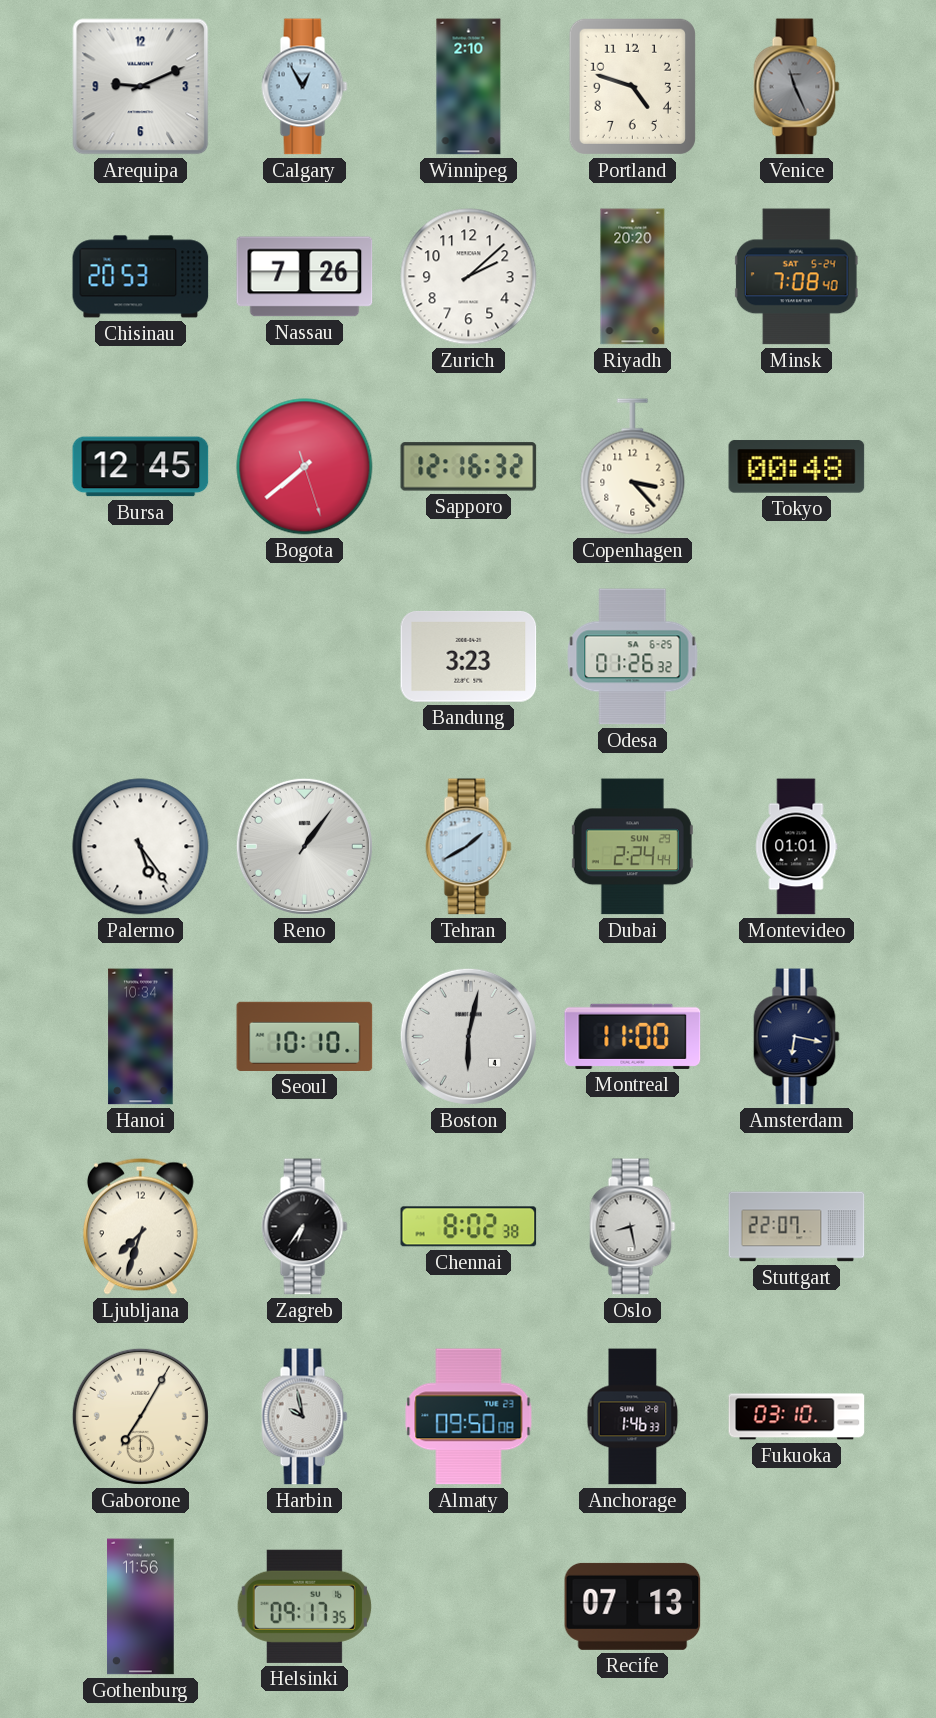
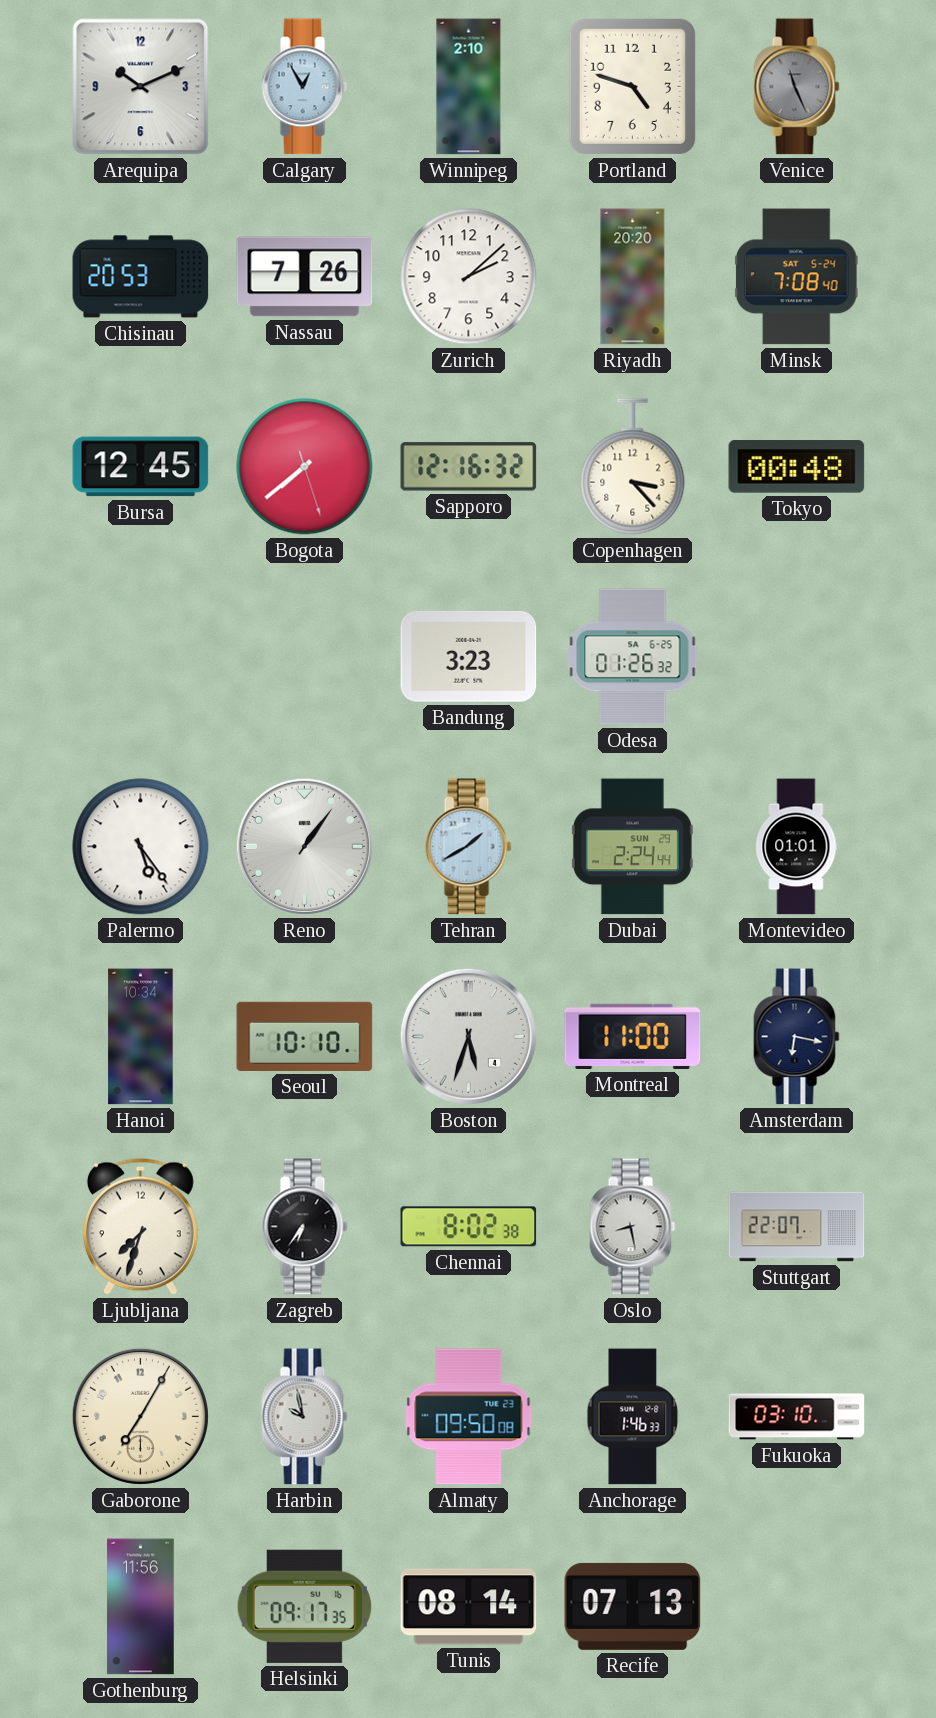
Arequipa: 9:11 -> 10:11 (141, 87)
Boston: 6:02 -> 5:33 (468, 1036)
Tunis: none -> 08:14 (469, 1607)
